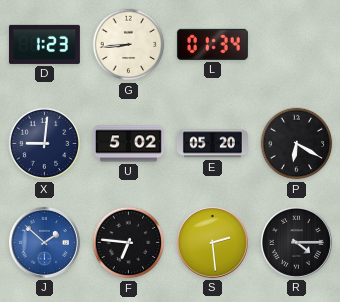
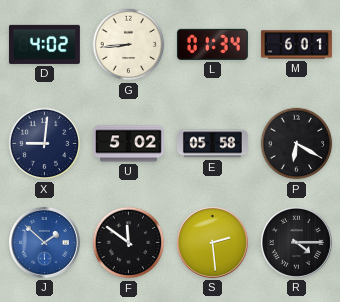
D: 1:23 -> 4:02 (44, 44)
M: none -> 6:01 (296, 45)
E: 05:20 -> 05:58 (212, 144)
F: 6:46 -> 11:51 (129, 243)
